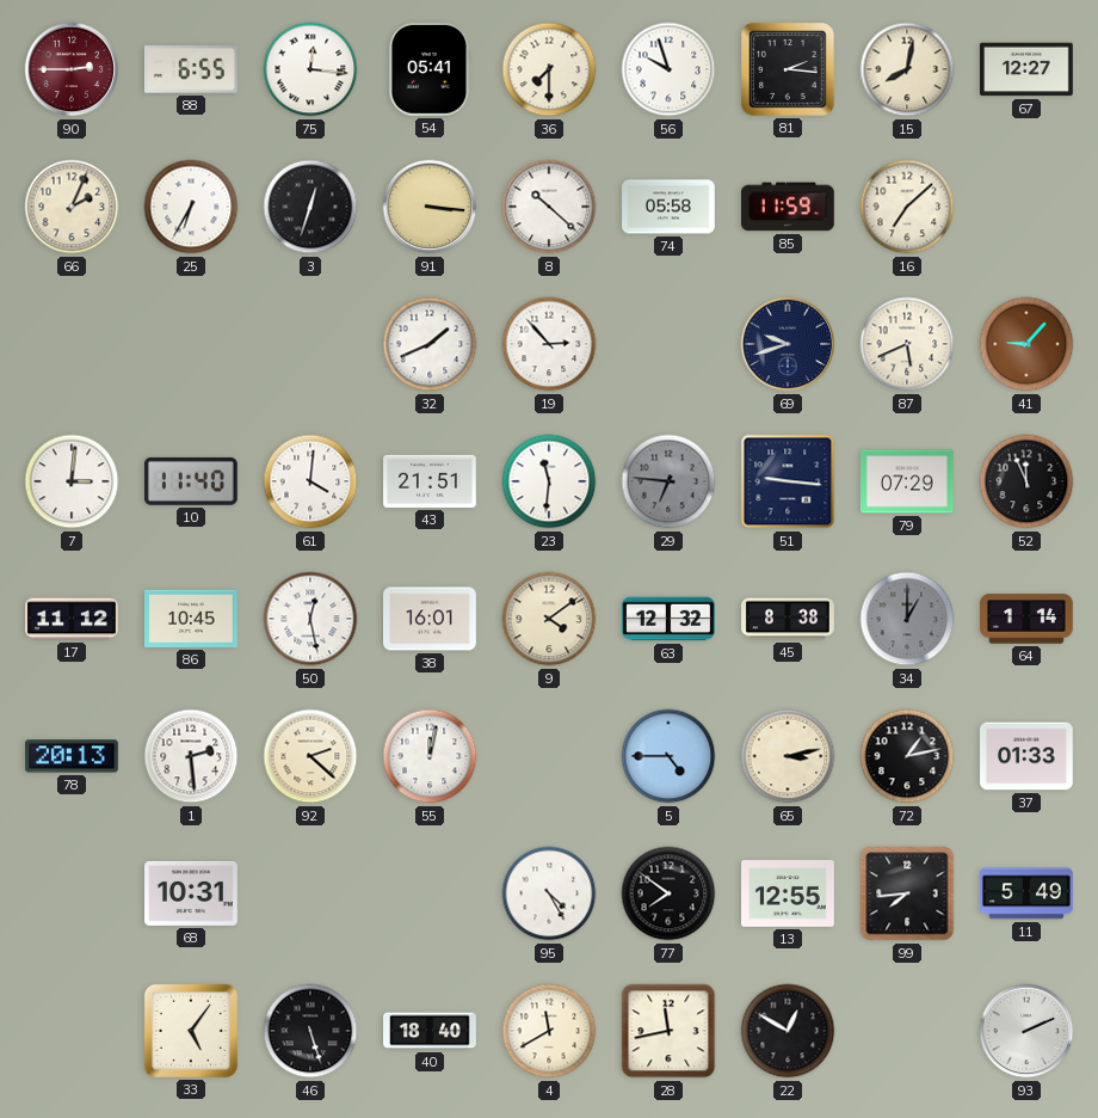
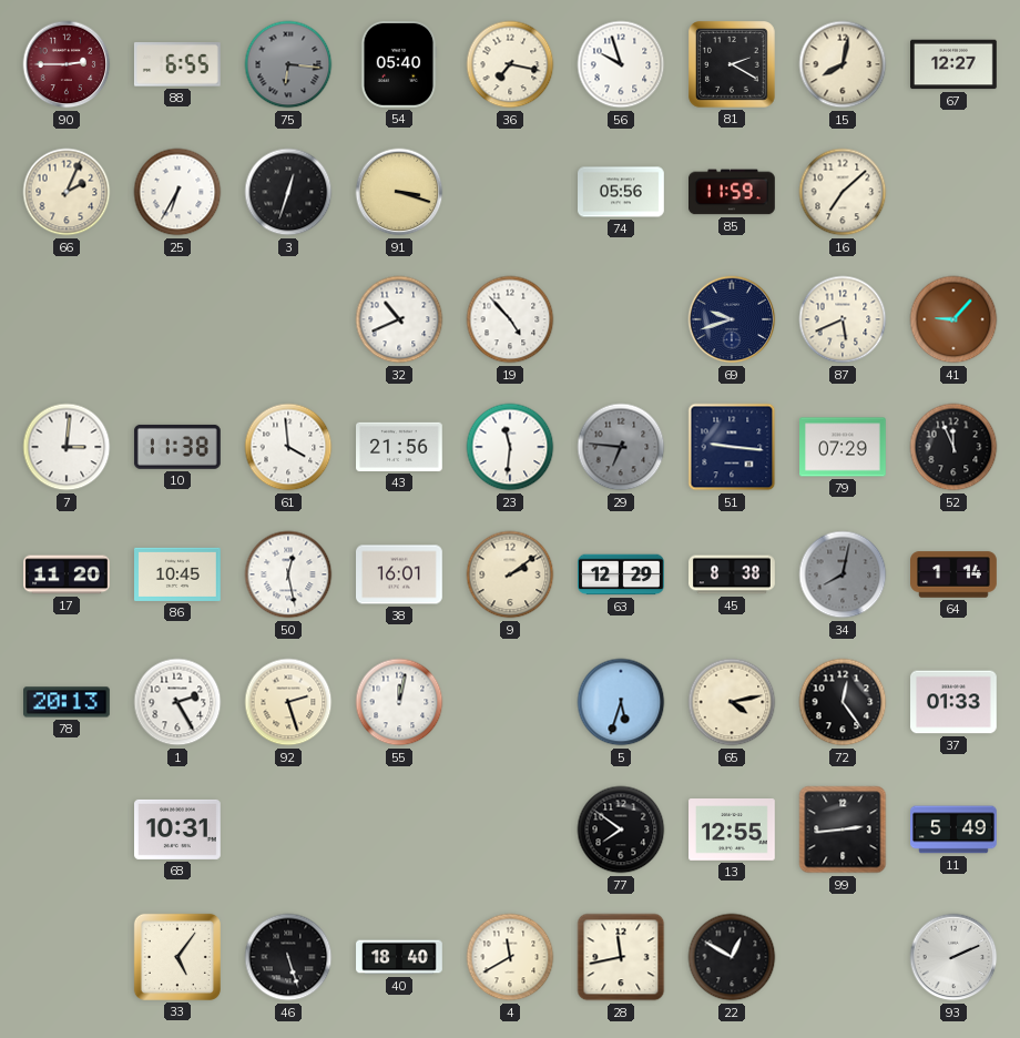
75: 12:16 -> 6:16 (288, 64)
75 dial: white -> grey (288, 64)
54: 05:41 -> 05:40 (399, 65)
36: 7:30 -> 7:17 (510, 64)
81: 2:16 -> 2:20 (732, 64)
91: 3:16 -> 3:18 (399, 192)
8: 10:22 -> none (549, 207)
74: 05:58 -> 05:56 (622, 192)
32: 1:41 -> 10:41 (399, 319)
19: 2:53 -> 4:53 (510, 319)
10: 11:40 -> 11:38 (177, 447)
61: 4:01 -> 3:59 (288, 447)
43: 21:51 -> 21:56 (400, 447)
17: 11:12 -> 11:20 (68, 574)
9: 4:09 -> 2:09 (510, 574)
63: 12:32 -> 12:29 (622, 574)
34: 1:00 -> 8:02 (843, 574)
1: 2:29 -> 2:25 (177, 702)
92: 2:22 -> 2:27 (288, 702)
5: 4:45 -> 5:33 (621, 702)
65: 3:13 -> 4:13 (732, 702)
72: 1:13 -> 12:24 (843, 702)
95: 4:25 -> none (549, 893)
99: 7:44 -> 2:44 (843, 830)
